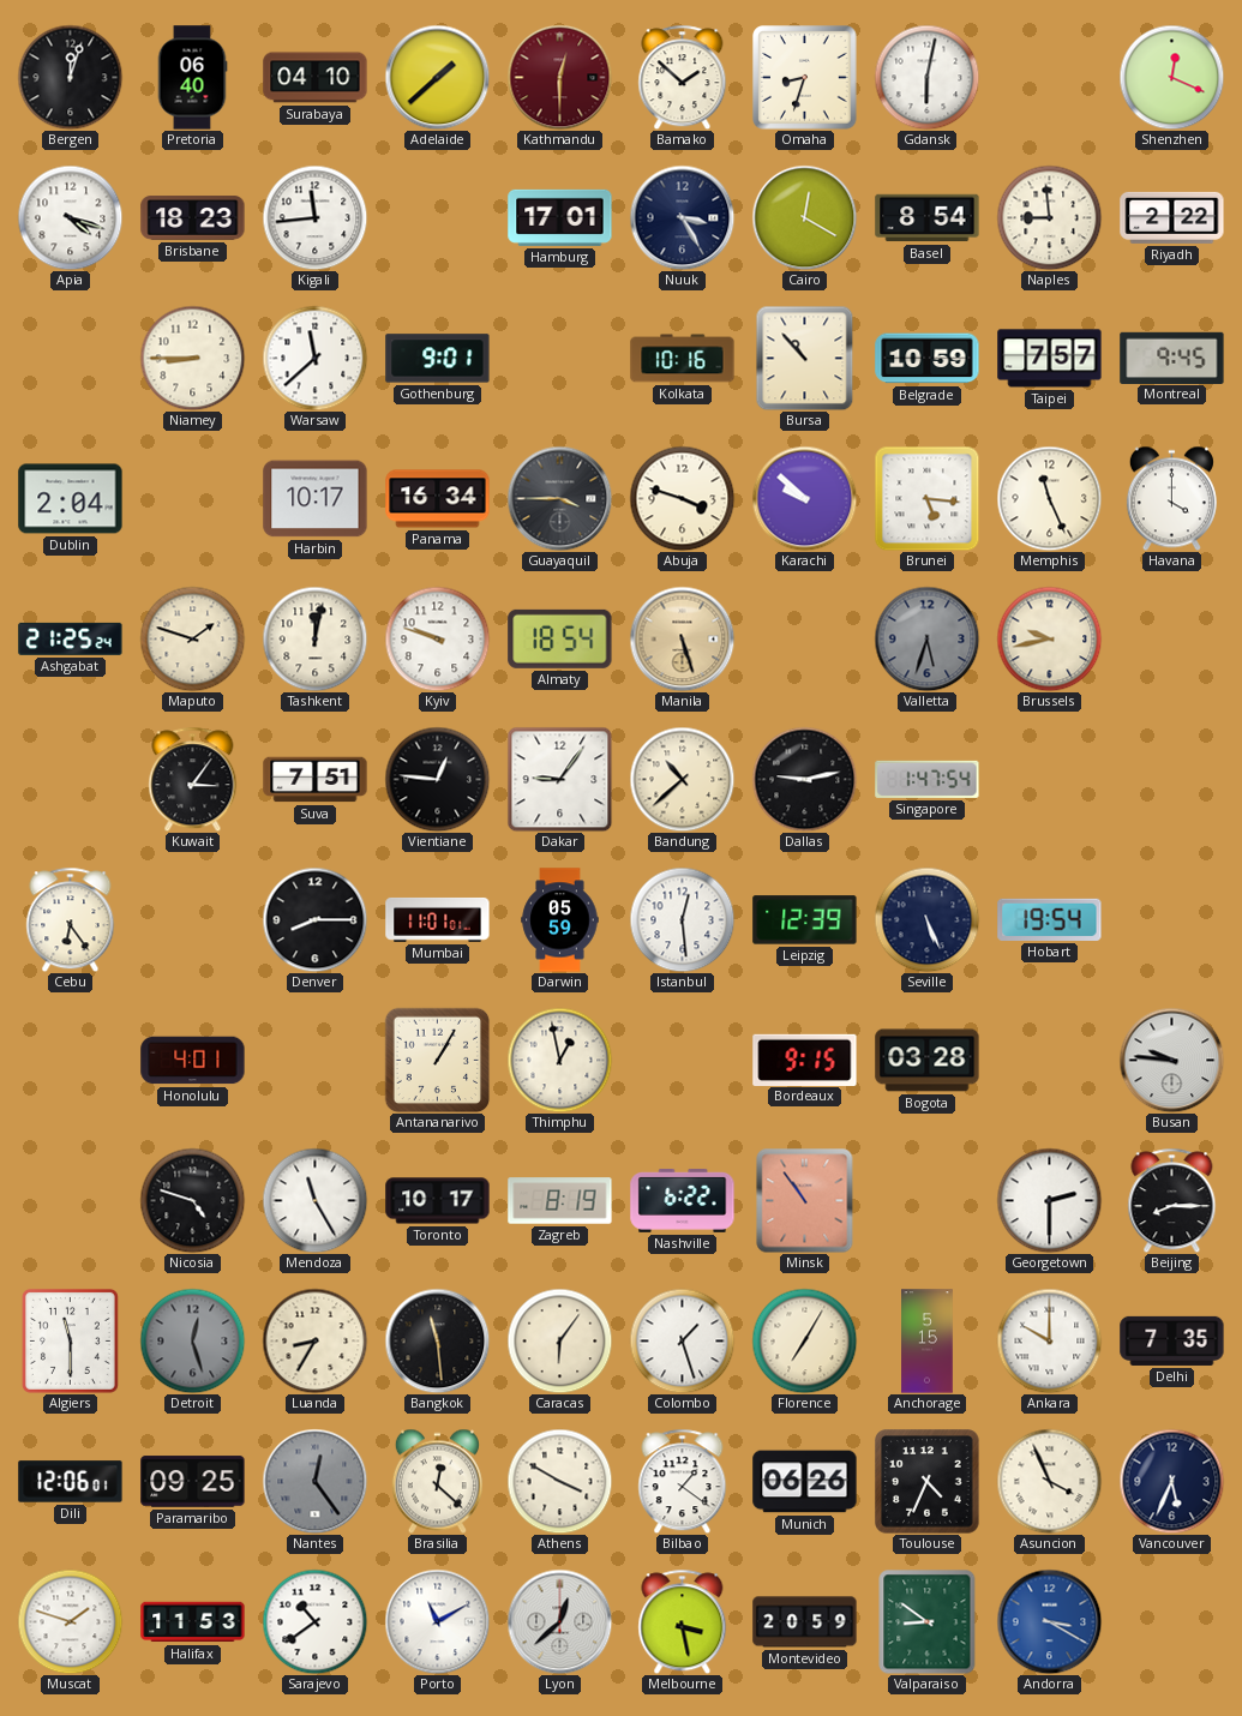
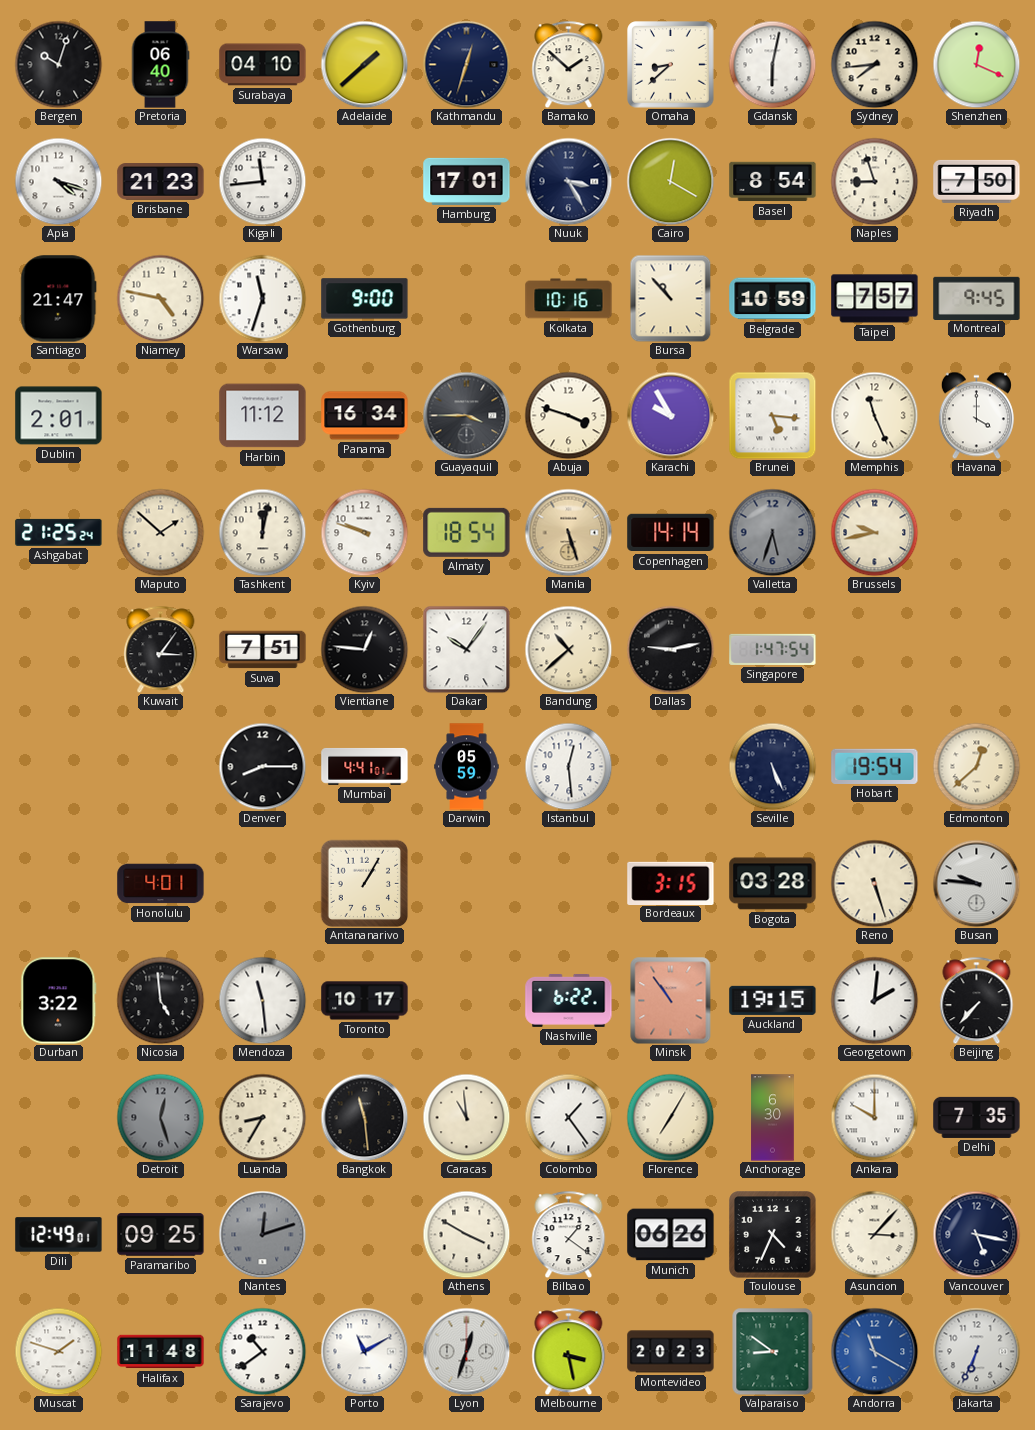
Bergen: 12:03 -> 10:03 (58, 64)
Kathmandu: 12:30 -> 12:33 (466, 64)
Kathmandu dial: burgundy -> navy (466, 64)
Omaha: 8:33 -> 8:38 (671, 65)
Sydney: none -> 7:44 (874, 64)
Brisbane: 18:23 -> 21:23 (161, 182)
Naples: 8:59 -> 8:57 (874, 181)
Riyadh: 2:22 -> 7:50 (977, 181)
Santiago: none -> 21:47 (59, 299)
Niamey: 8:45 -> 4:47 (160, 298)
Warsaw: 11:38 -> 11:33 (262, 298)
Gothenburg: 9:01 -> 9:00 (365, 299)
Dublin: 2:04 -> 2:01 (59, 416)
Harbin: 10:17 -> 11:12 (263, 416)
Karachi: 9:52 -> 9:55 (670, 415)
Maputo: 1:48 -> 1:52 (160, 532)
Copenhagen: none -> 14:14 (671, 533)
Dakar: 9:06 -> 10:06 (466, 649)
Cebu: 6:24 -> none (71, 919)
Mumbai: 11:01 -> 4:41 (365, 766)
Leipzig: 12:39 -> none (805, 920)
Edmonton: none -> 12:38 (976, 766)
Thimphu: 12:58 -> none (559, 1060)
Bordeaux: 9:15 -> 3:15 (671, 883)
Reno: none -> 5:27 (874, 883)
Durban: none -> 3:22 (59, 1001)
Nicosia: 4:48 -> 4:59 (160, 1000)
Mendoza: 11:25 -> 11:29 (262, 1000)
Zagreb: 8:19 -> none (560, 1201)
Auckland: none -> 19:15 (773, 1000)
Georgetown: 2:30 -> 2:01 (874, 1000)
Beijing: 8:15 -> 7:37 (977, 1000)
Algiers: 11:30 -> none (70, 1340)
Caracas: 6:06 -> 10:59 (466, 1117)
Colombo: 1:27 -> 1:24 (568, 1117)
Anchorage: 5:15 -> 6:30 (773, 1118)
Dili: 12:06 -> 12:49 (59, 1235)
Nantes: 12:24 -> 12:12 (262, 1234)
Brasilia: 12:22 -> none (437, 1481)
Asuncion: 3:56 -> 3:07 (874, 1234)
Vancouver: 5:34 -> 5:17 (976, 1234)
Halifax: 11:53 -> 11:48 (161, 1352)
Lyon: 12:38 -> 12:33 (466, 1351)
Montevideo: 20:59 -> 20:23 (671, 1352)
Andorra: 3:20 -> 11:20 (874, 1351)
Jakarta: none -> 6:34 (976, 1351)
